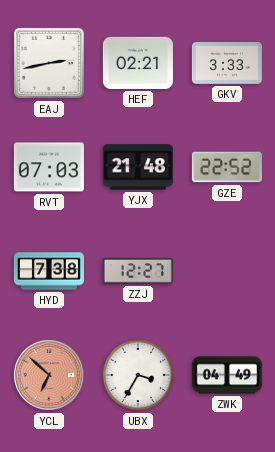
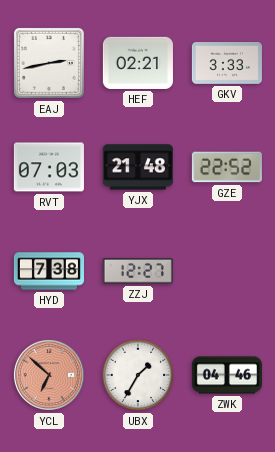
UBX: 3:35 -> 1:35 (138, 375)
ZWK: 04:49 -> 04:46 (227, 375)
